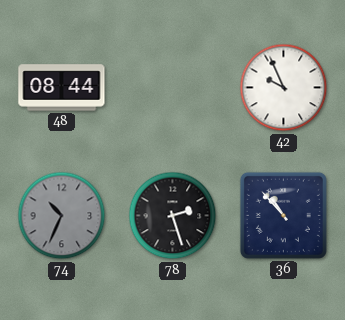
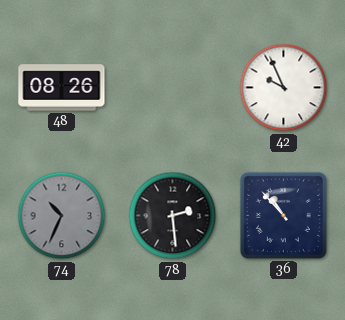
48: 08:44 -> 08:26 (62, 88)
78: 2:27 -> 2:29 (173, 216)
